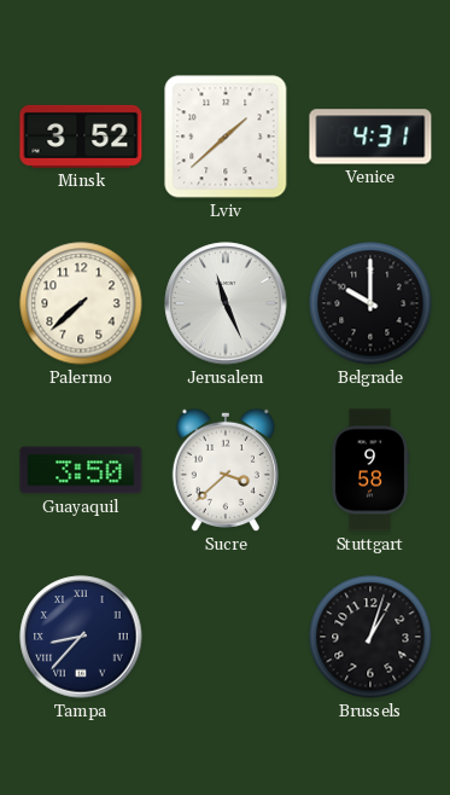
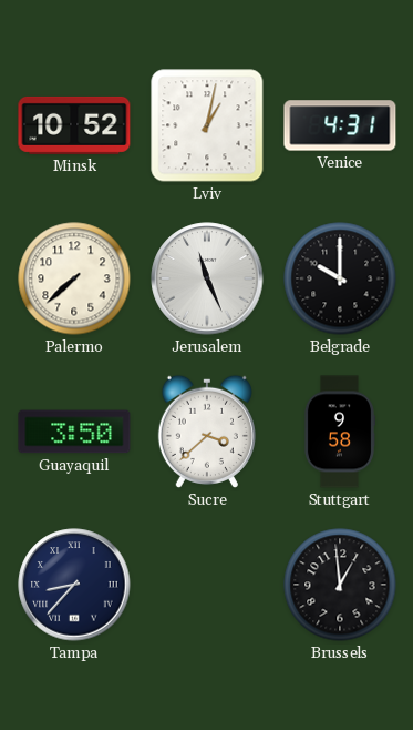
Minsk: 3:52 -> 10:52 (74, 125)
Lviv: 1:38 -> 1:02 (207, 125)
Brussels: 1:03 -> 12:59 (340, 585)
